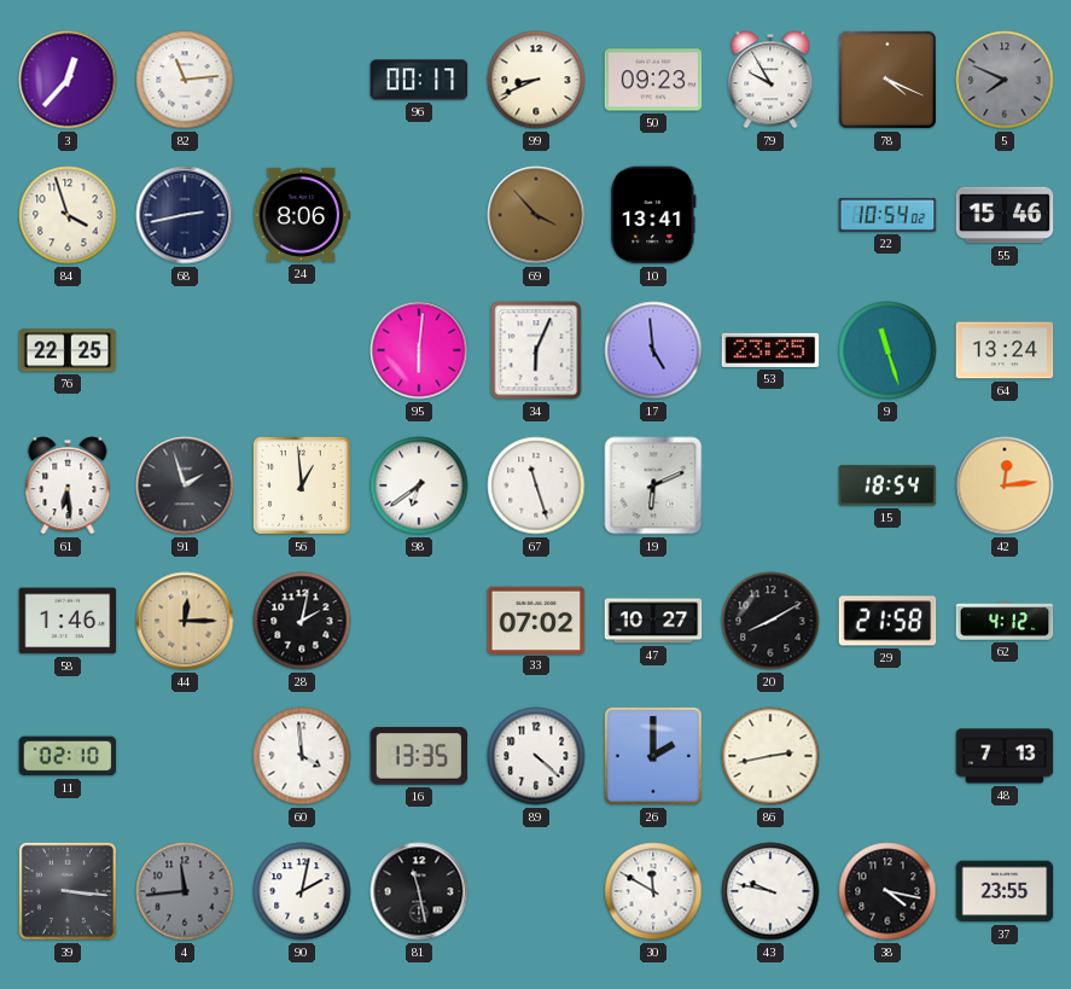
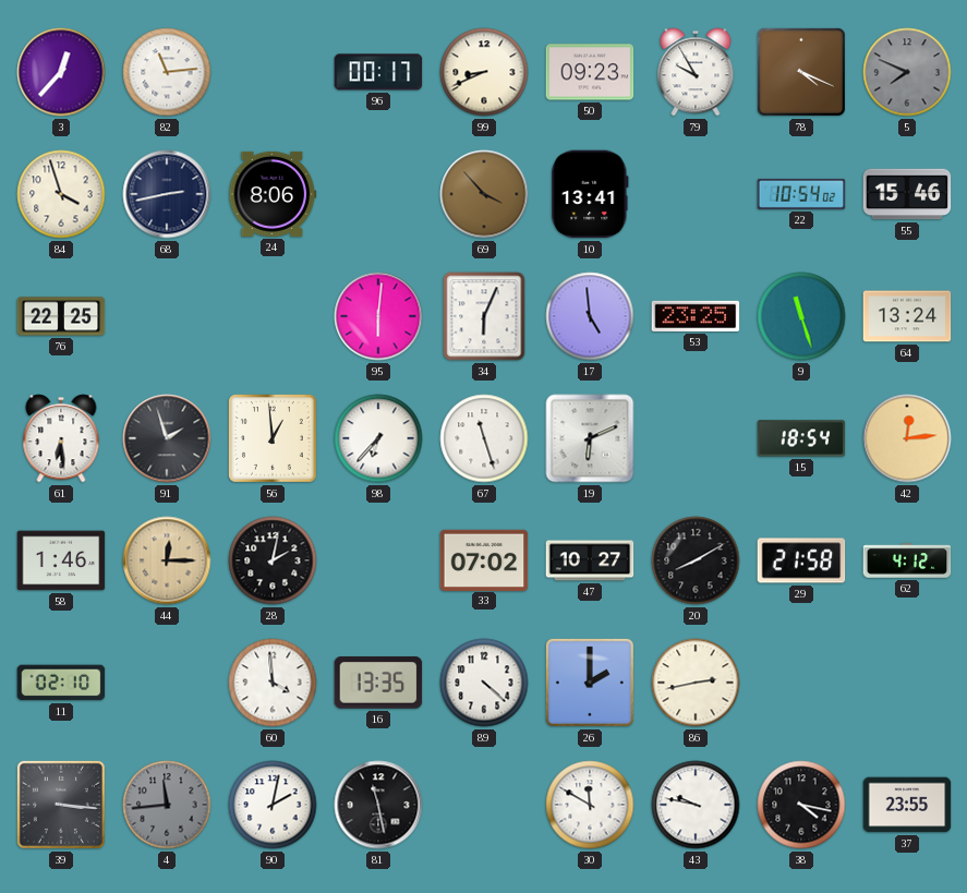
98: 6:39 -> 6:37 (378, 438)
48: 7:13 -> none (1005, 756)
